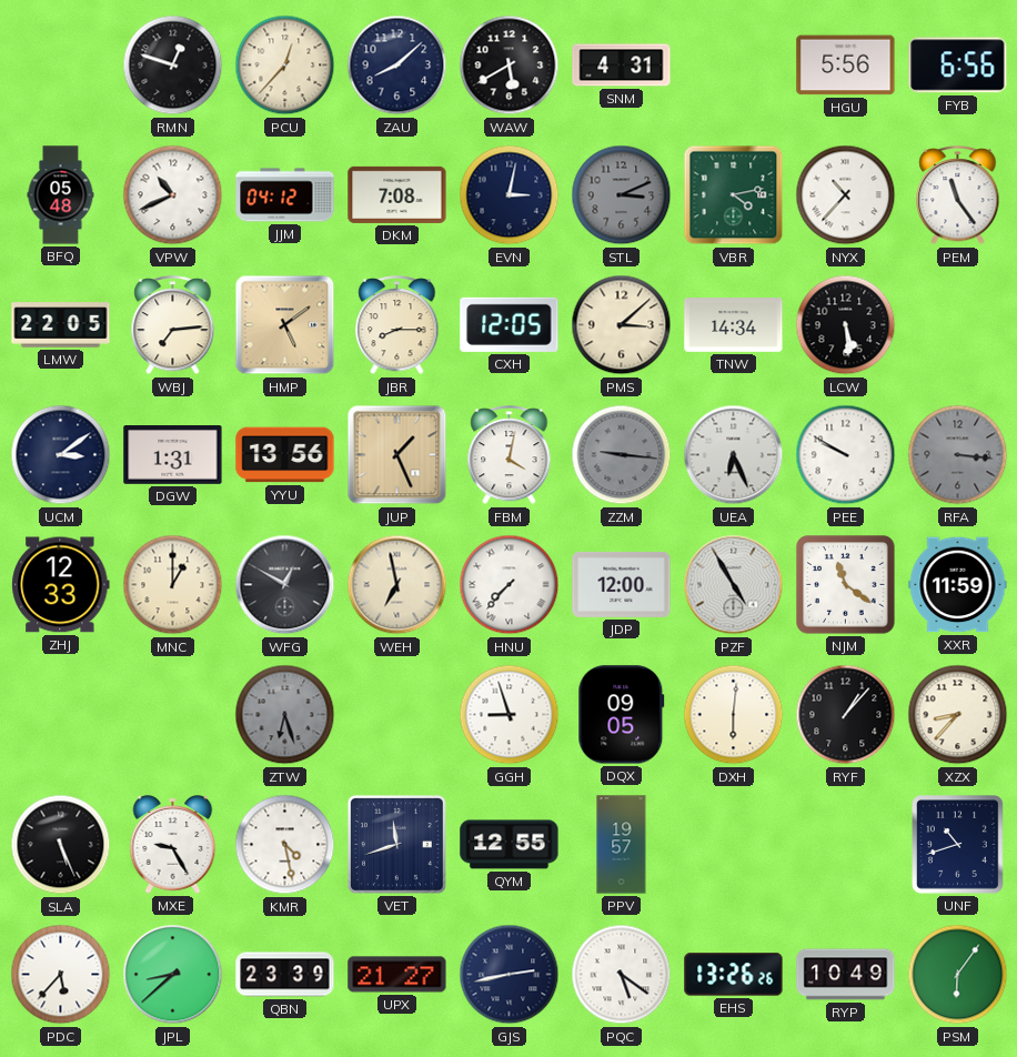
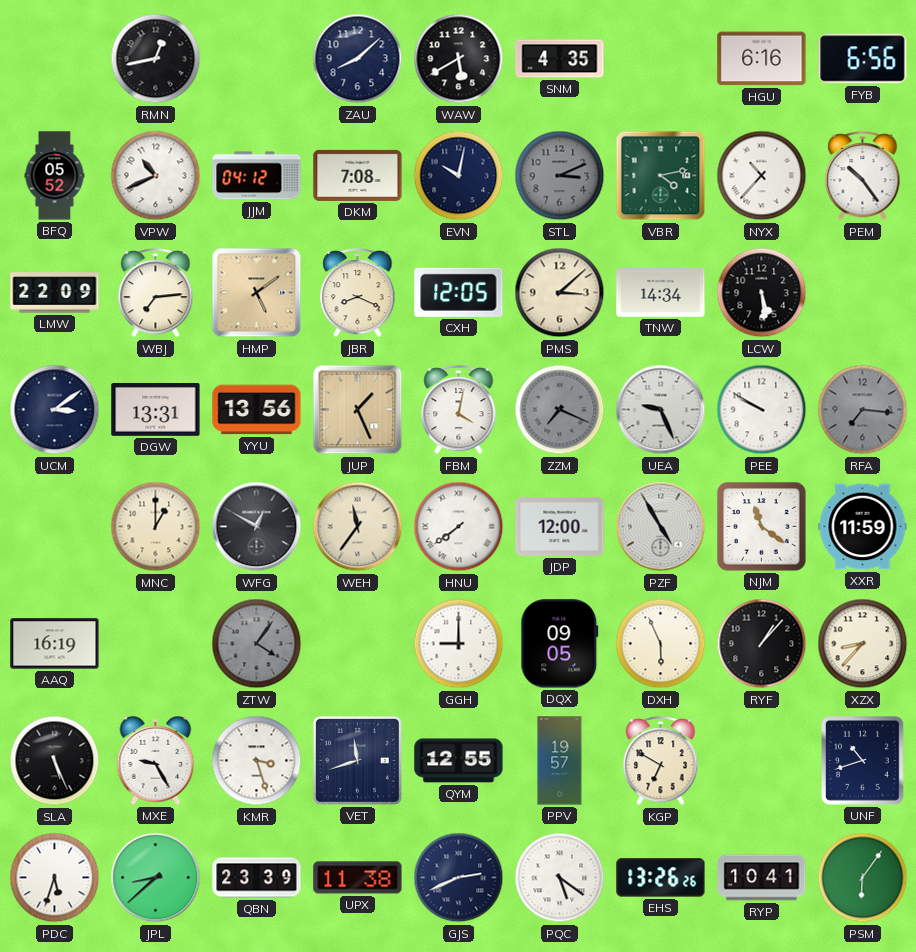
RMN: 12:48 -> 12:43 (156, 59)
PCU: 12:37 -> none (285, 66)
SNM: 4:31 -> 4:35 (560, 59)
HGU: 5:56 -> 6:16 (762, 59)
BFQ: 05:48 -> 05:52 (55, 176)
EVN: 3:02 -> 10:02 (459, 176)
PEM: 11:24 -> 10:24 (863, 177)
LMW: 22:05 -> 22:09 (55, 293)
JBR: 8:15 -> 8:19 (358, 294)
DGW: 1:31 -> 13:31 (156, 410)
ZZM: 9:16 -> 7:19 (560, 410)
UEA: 6:26 -> 9:26 (661, 410)
RFA: 3:16 -> 7:16 (863, 410)
ZHJ: 12:33 -> none (61, 585)
WEH: 6:58 -> 11:36 (358, 527)
HNU: 7:37 -> 7:39 (459, 527)
AAQ: none -> 16:19 (55, 644)
ZTW: 6:27 -> 4:06 (257, 644)
GGH: 8:57 -> 9:00 (459, 644)
DXH: 6:01 -> 5:56 (661, 644)
KMR: 4:28 -> 3:27 (257, 761)
KGP: none -> 6:50 (661, 762)
PDC: 5:37 -> 5:33 (55, 878)
UPX: 21:27 -> 11:38 (358, 878)
GJS: 2:43 -> 2:41 (459, 878)
RYP: 10:49 -> 10:41 (762, 878)
